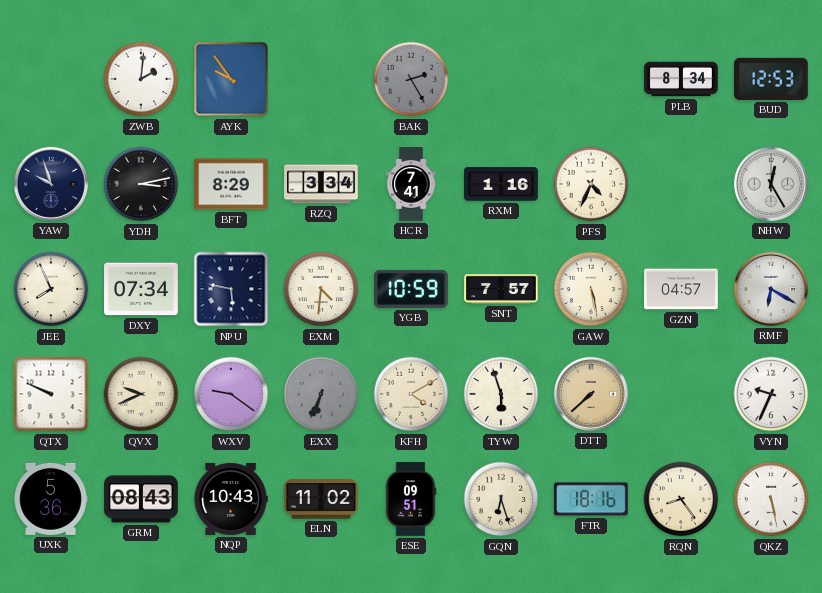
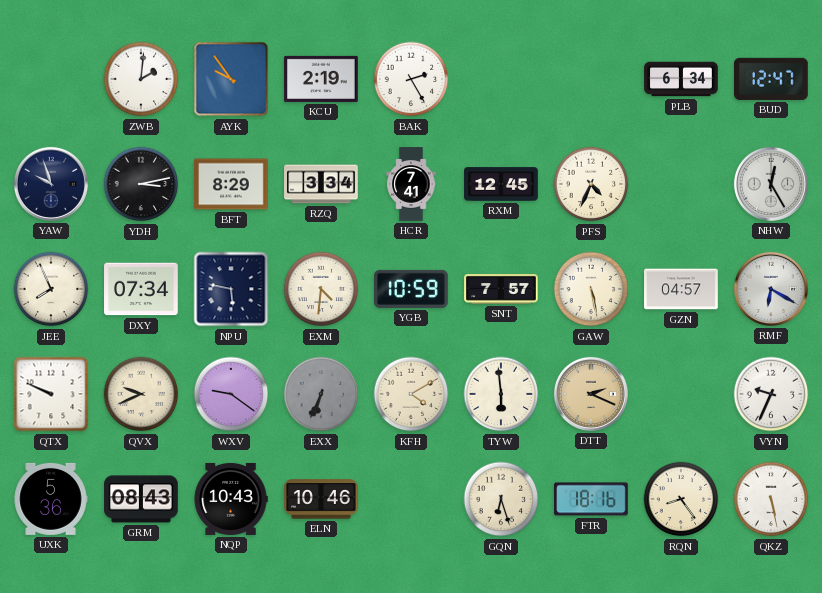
KCU: none -> 2:19 (321, 79)
BAK dial: grey -> white (411, 79)
PLB: 8:34 -> 6:34 (681, 79)
BUD: 12:53 -> 12:47 (772, 79)
RXM: 1:16 -> 12:45 (501, 184)
TYW: 5:57 -> 5:59 (501, 394)
DTT: 7:38 -> 2:19 (591, 394)
ELN: 11:02 -> 10:46 (321, 499)
ESE: 09:51 -> none (411, 499)
